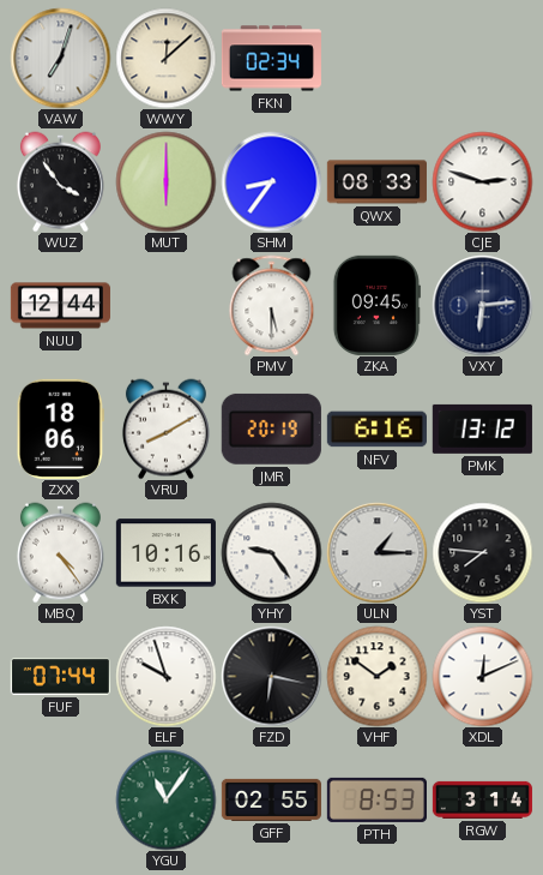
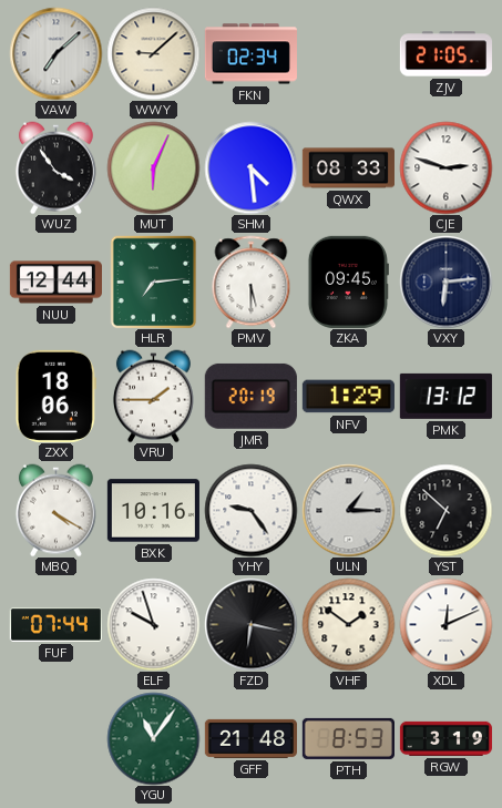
VAW: 7:03 -> 7:08 (55, 53)
WWY: 12:08 -> 9:08 (153, 53)
ZJV: none -> 21:05 (445, 54)
MUT: 6:00 -> 6:04 (153, 167)
SHM: 8:36 -> 4:29 (250, 167)
HLR: none -> 7:14 (154, 282)
VRU: 8:10 -> 1:45 (153, 396)
NFV: 6:16 -> 1:29 (348, 397)
MBQ: 4:24 -> 4:20 (55, 510)
YST: 7:46 -> 6:52 (445, 510)
GFF: 02:55 -> 21:48 (250, 738)
RGW: 3:14 -> 3:19 (445, 738)
